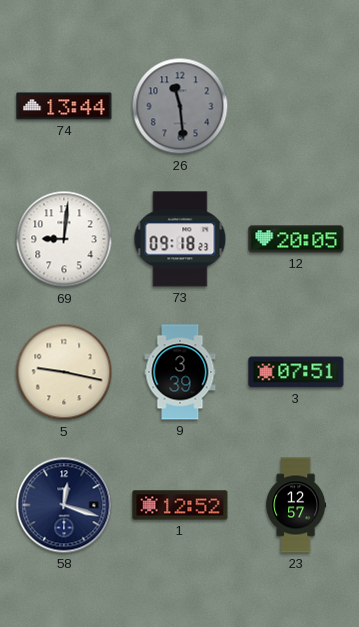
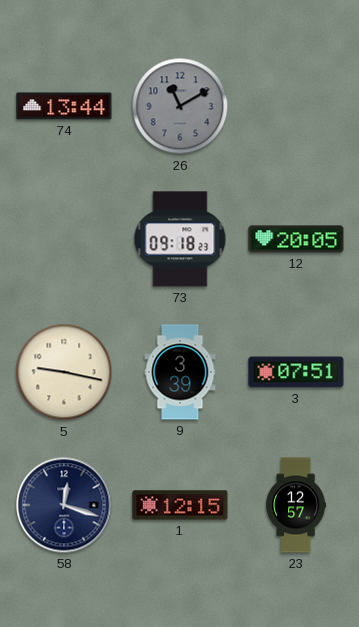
26: 11:29 -> 11:10 (180, 106)
69: 9:01 -> none (64, 239)
1: 12:52 -> 12:15 (180, 505)
